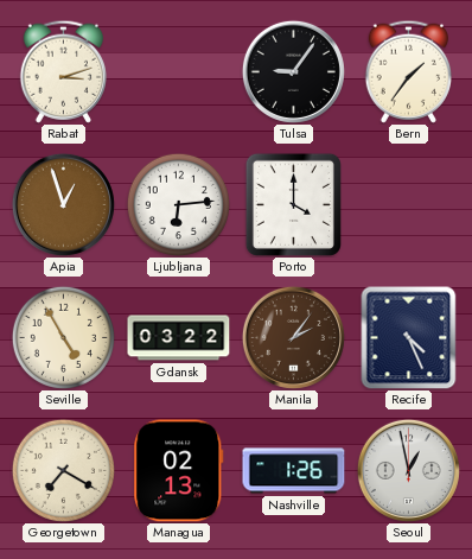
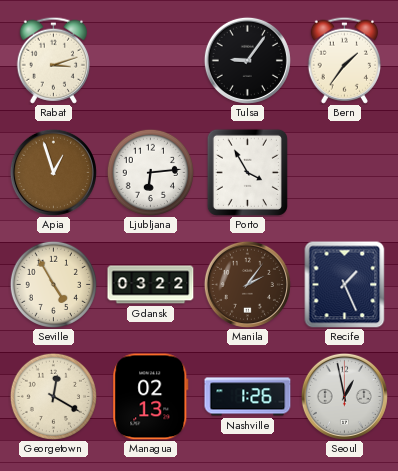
Porto: 4:00 -> 3:55 (247, 172)
Recife: 4:26 -> 1:26 (345, 284)
Georgetown: 7:20 -> 12:20 (53, 396)
